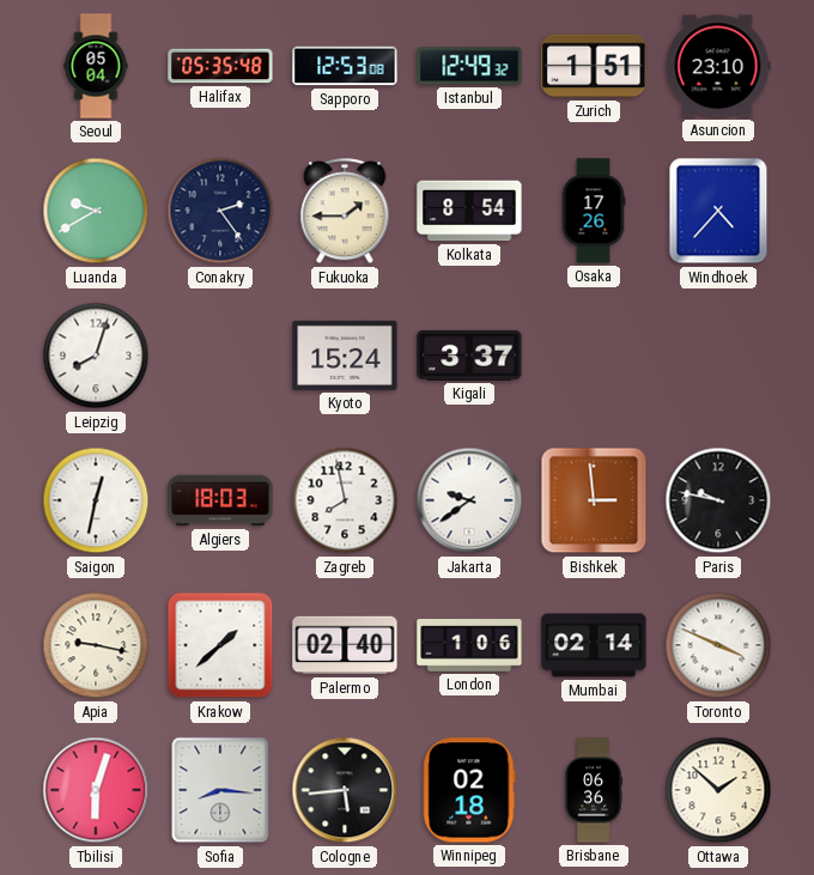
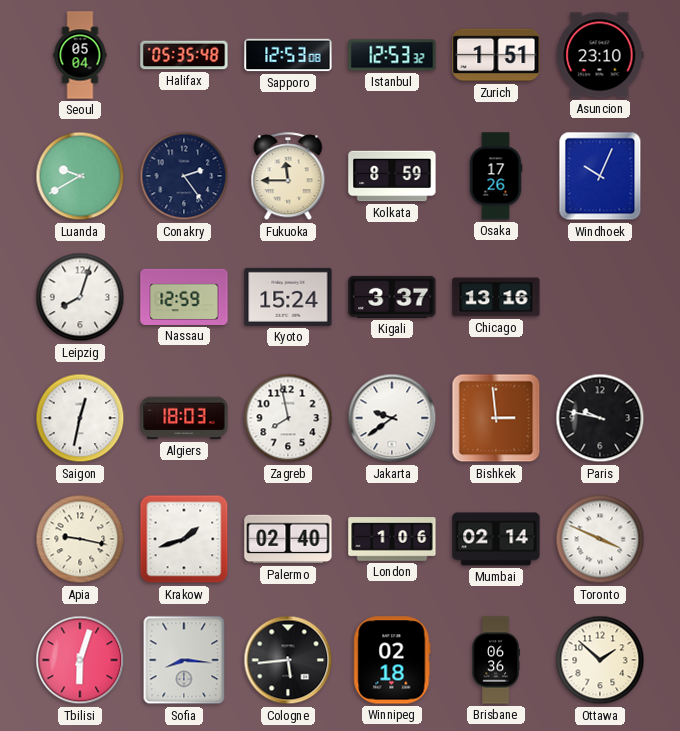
Istanbul: 12:49 -> 12:53 (392, 55)
Fukuoka: 1:45 -> 11:45 (288, 177)
Kolkata: 8:54 -> 8:59 (392, 176)
Windhoek: 4:37 -> 10:04 (600, 176)
Nassau: none -> 12:59 (184, 297)
Chicago: none -> 13:16 (496, 297)
Krakow: 1:38 -> 1:42 (184, 539)
